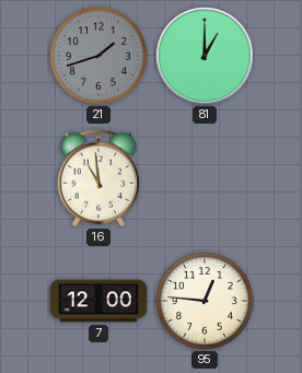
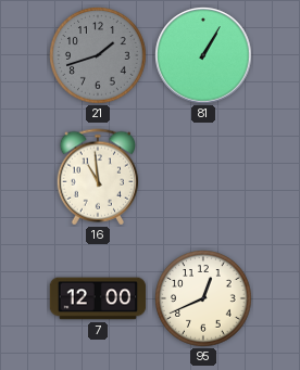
81: 1:00 -> 1:05 (203, 55)
95: 12:46 -> 12:41 (203, 298)
